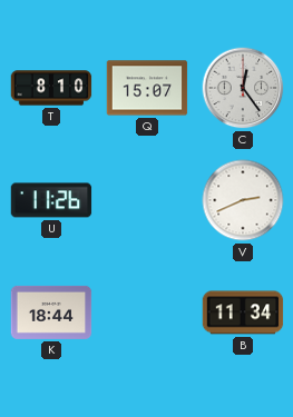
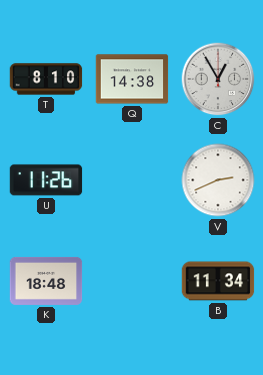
Q: 15:07 -> 14:38 (132, 79)
C: 12:24 -> 12:55 (218, 79)
K: 18:44 -> 18:48 (46, 281)
